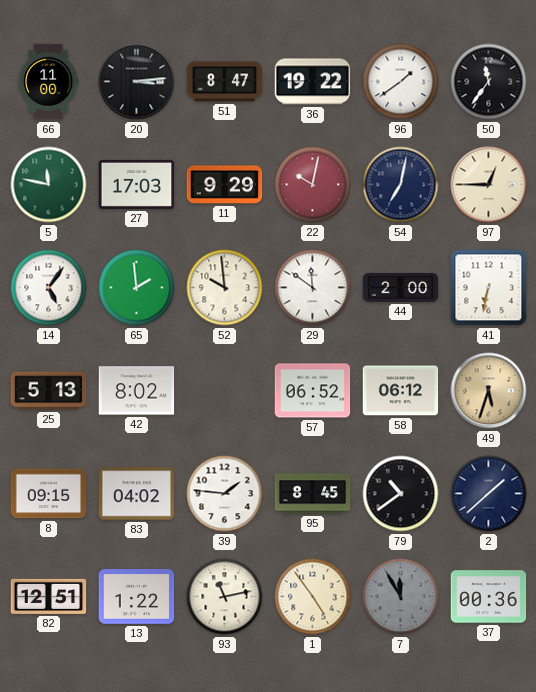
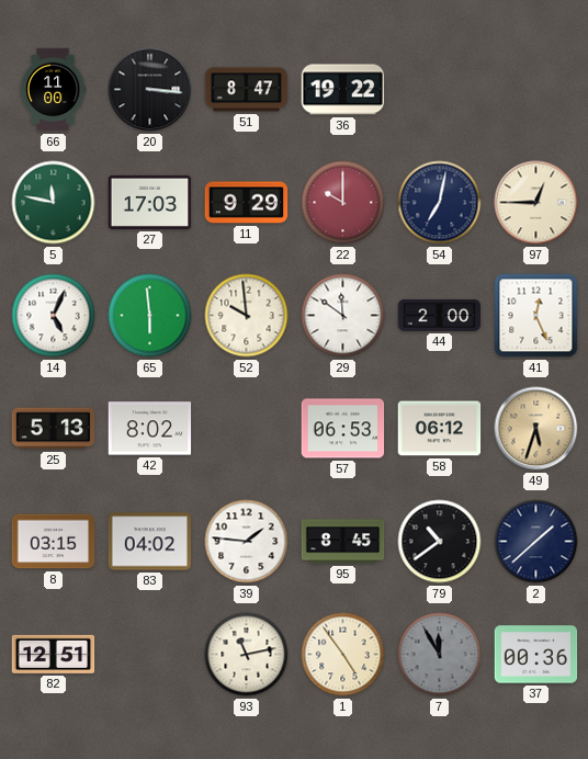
20: 3:14 -> 3:16 (150, 90)
96: 1:39 -> none (401, 82)
50: 11:36 -> none (489, 82)
22: 10:02 -> 10:00 (343, 203)
14: 5:06 -> 5:04 (54, 316)
65: 1:59 -> 5:59 (150, 316)
41: 6:32 -> 12:26 (536, 316)
57: 06:52 -> 06:53 (343, 429)
8: 09:15 -> 03:15 (54, 542)
13: 1:22 -> none (137, 597)
